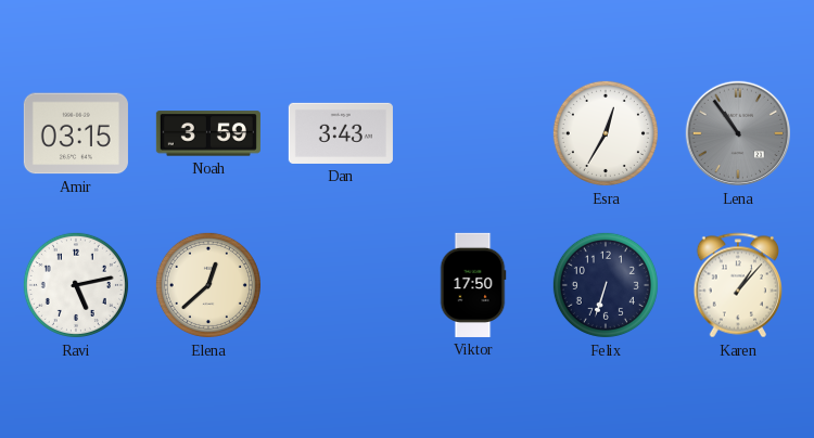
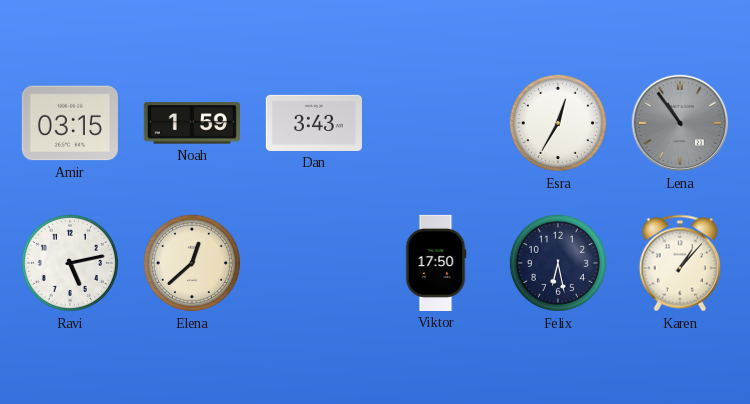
Noah: 3:59 -> 1:59 (192, 123)
Felix: 6:33 -> 6:28 (558, 263)
